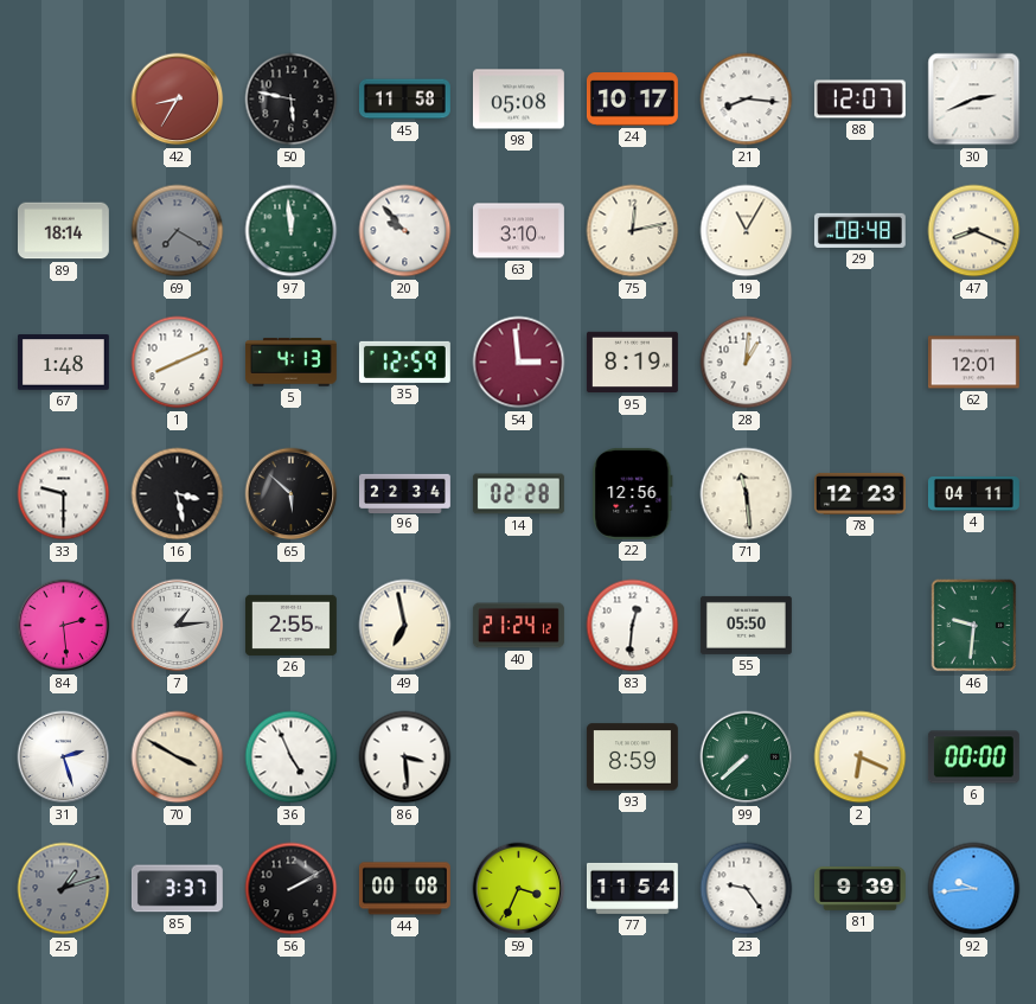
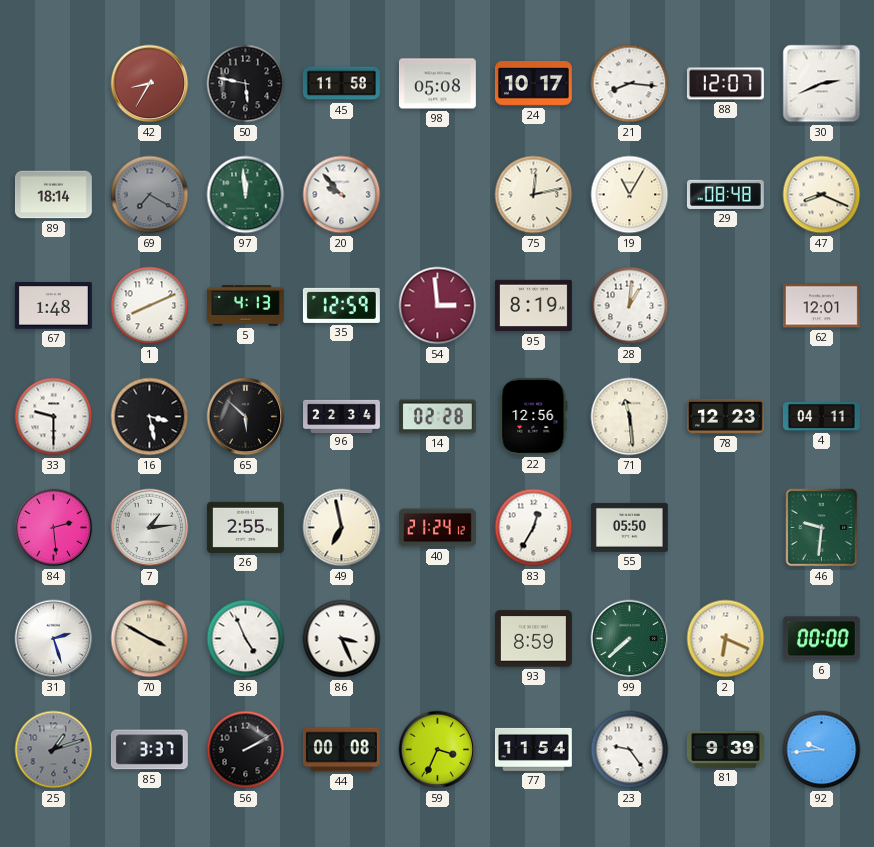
63: 3:10 -> none (518, 231)
83: 12:31 -> 12:35 (534, 528)
86: 3:29 -> 3:26 (342, 639)
